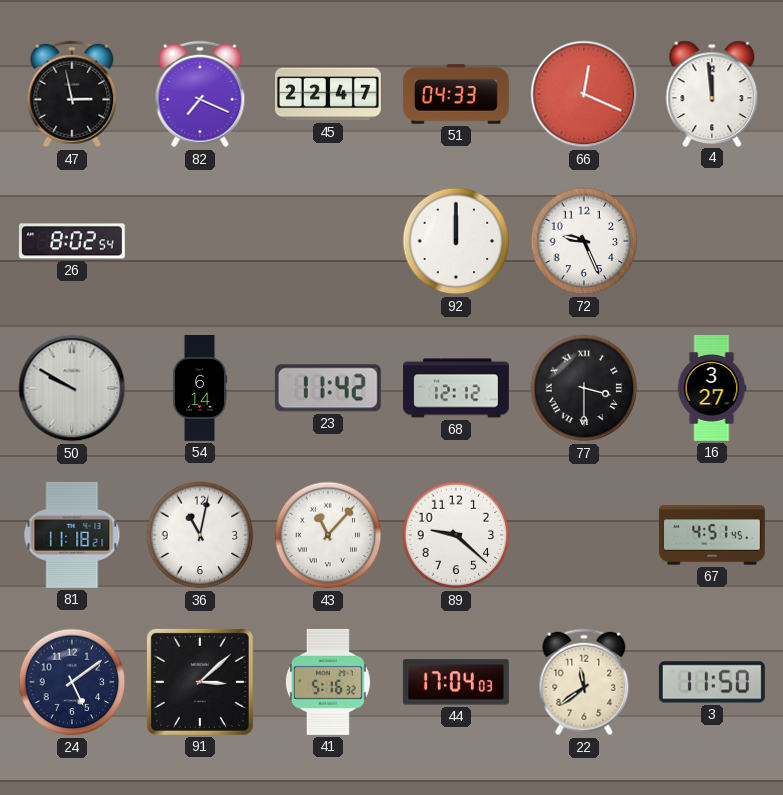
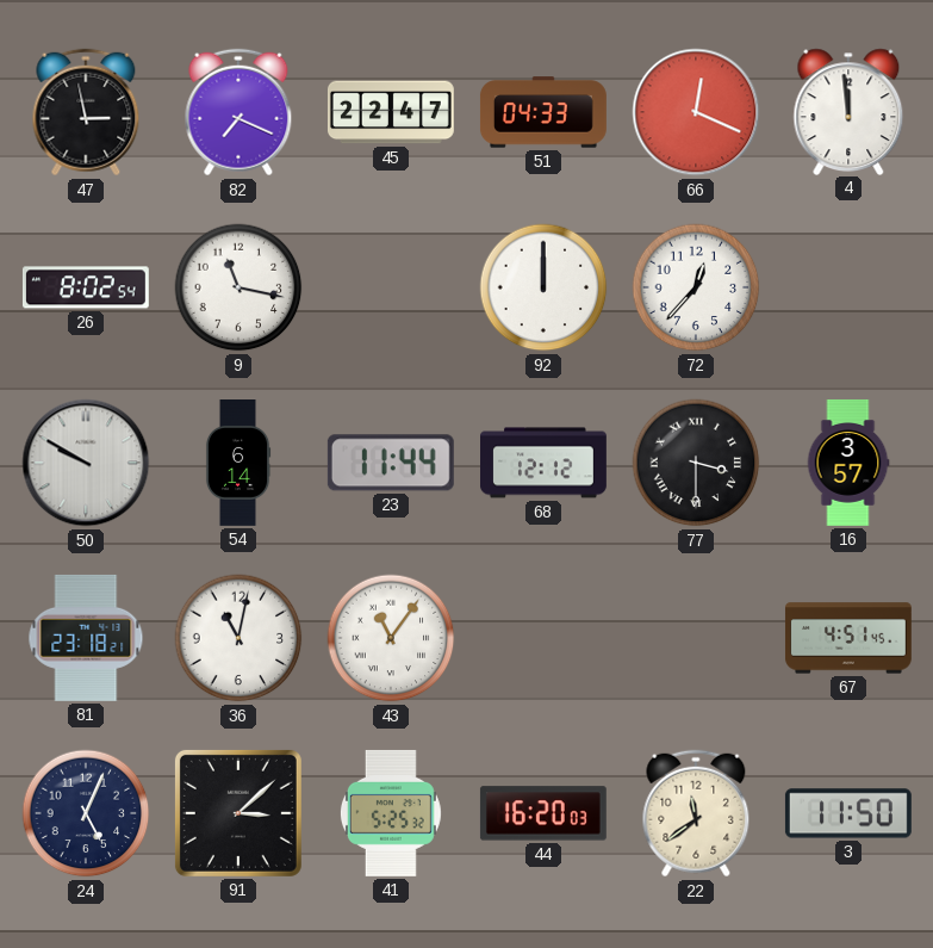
9: none -> 11:17 (238, 287)
72: 9:26 -> 12:37 (696, 287)
23: 11:42 -> 11:44 (391, 463)
16: 3:27 -> 3:57 (848, 463)
81: 11:18 -> 23:18 (86, 638)
43: 11:07 -> 11:06 (391, 638)
89: 9:22 -> none (456, 535)
24: 5:09 -> 5:04 (86, 813)
41: 5:16 -> 5:25 (391, 813)
44: 17:04 -> 16:20 (543, 813)
